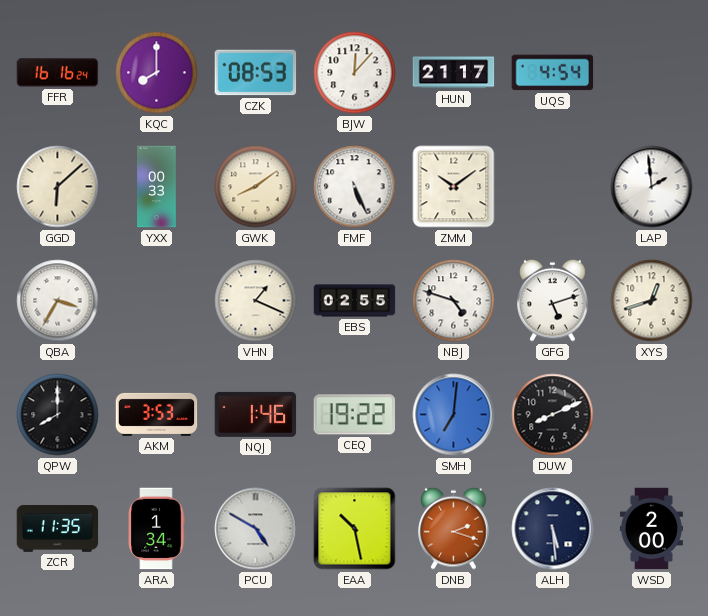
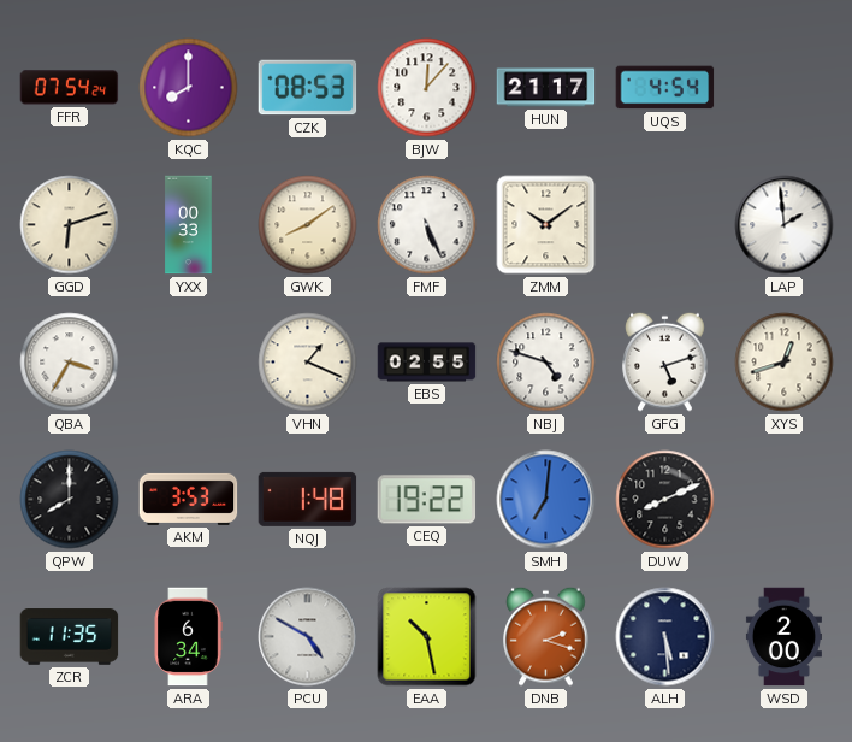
FFR: 16:16 -> 07:54 (70, 88)
GGD: 6:08 -> 6:12 (70, 225)
NQJ: 1:46 -> 1:48 (308, 499)
ARA: 1:34 -> 6:34 (188, 637)
